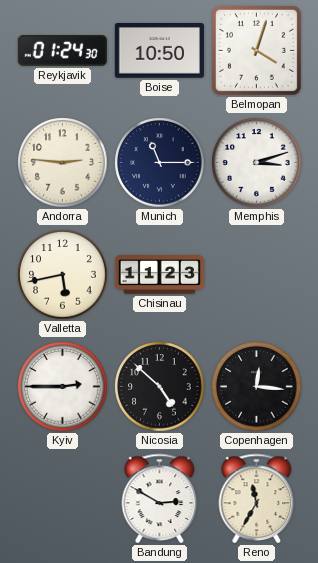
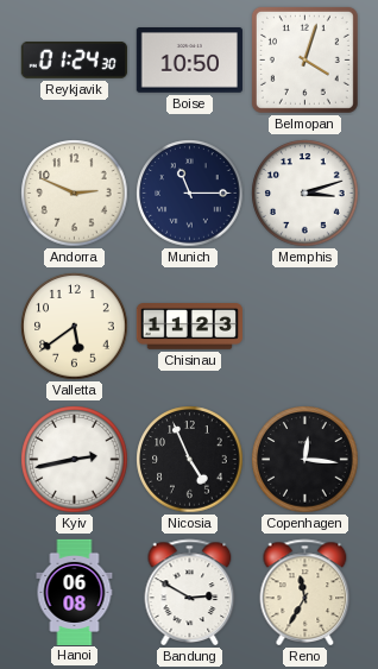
Andorra: 2:46 -> 2:49 (75, 194)
Valletta: 5:43 -> 5:39 (75, 327)
Kyiv: 2:45 -> 2:43 (75, 460)
Nicosia: 4:52 -> 4:56 (190, 460)
Hanoi: none -> 06:08 (75, 592)
